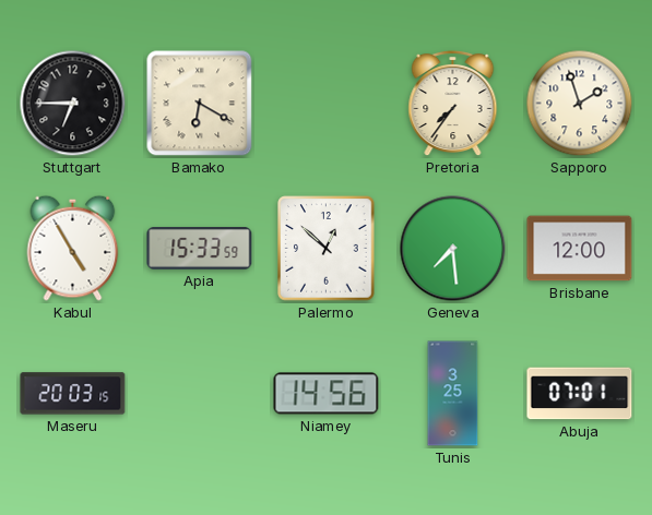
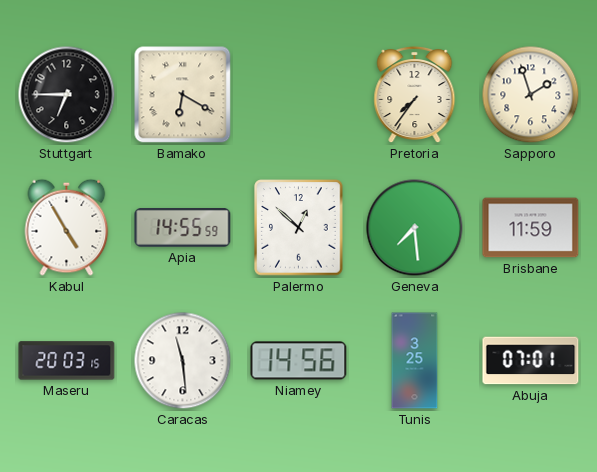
Apia: 15:33 -> 14:55 (183, 228)
Brisbane: 12:00 -> 11:59 (531, 228)
Caracas: none -> 11:29 (183, 361)
